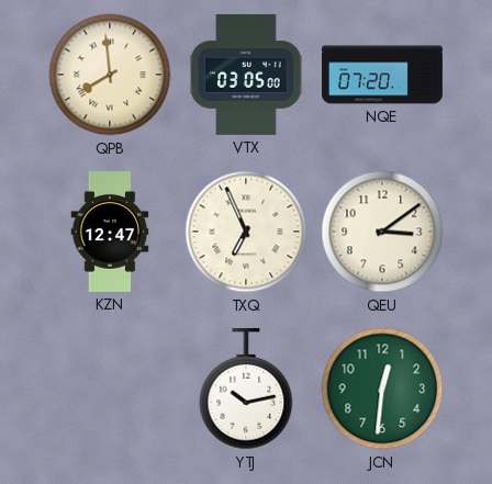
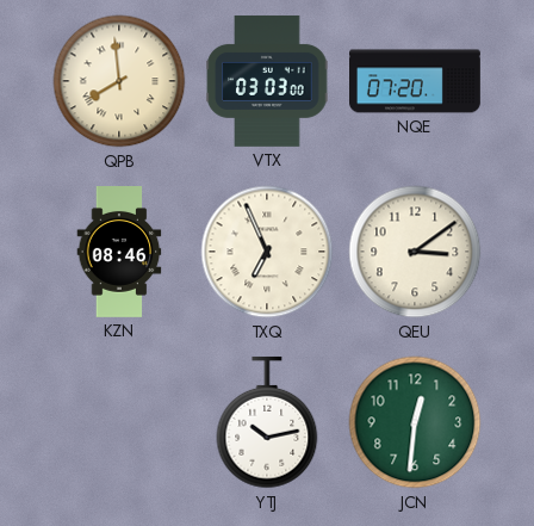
VTX: 03:05 -> 03:03 (267, 81)
KZN: 12:47 -> 08:46 (119, 253)
